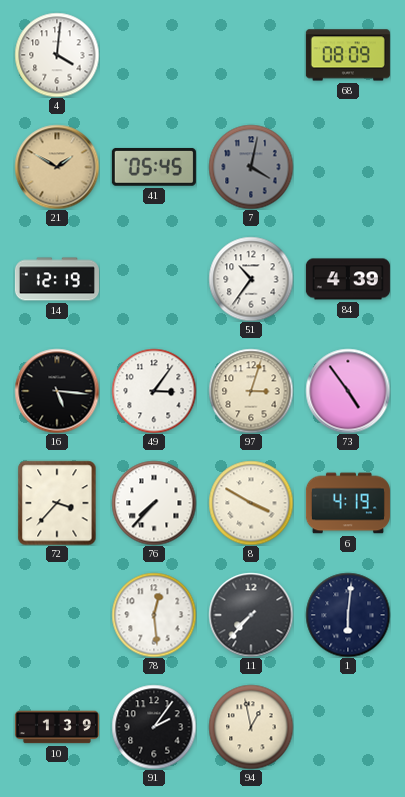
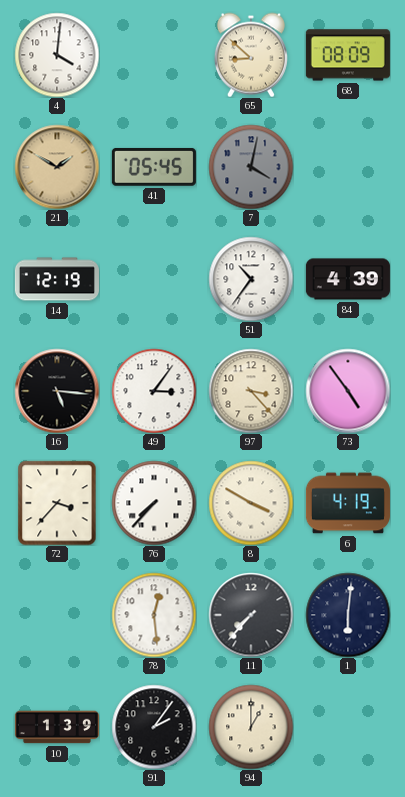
65: none -> 8:52 (251, 55)
97: 3:03 -> 3:23 (251, 391)
94: 12:58 -> 1:00 (251, 727)
